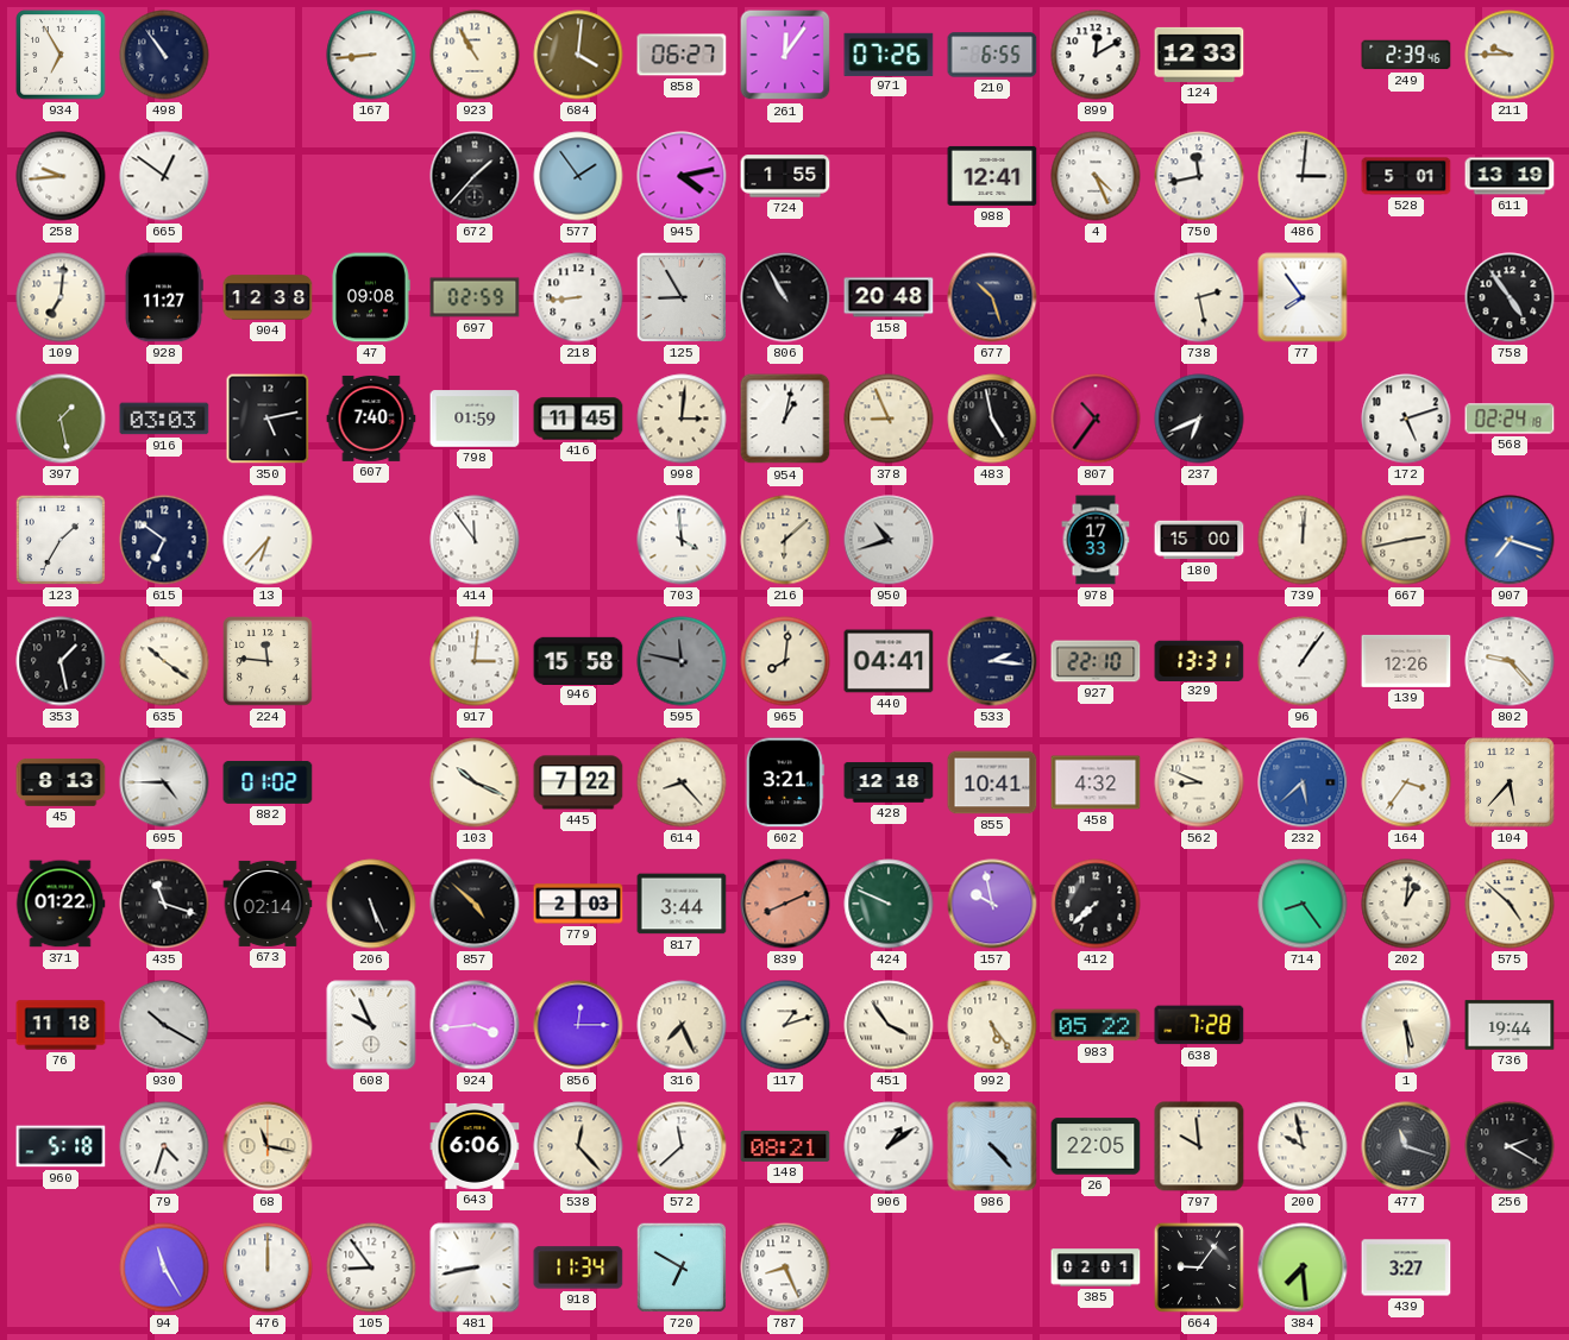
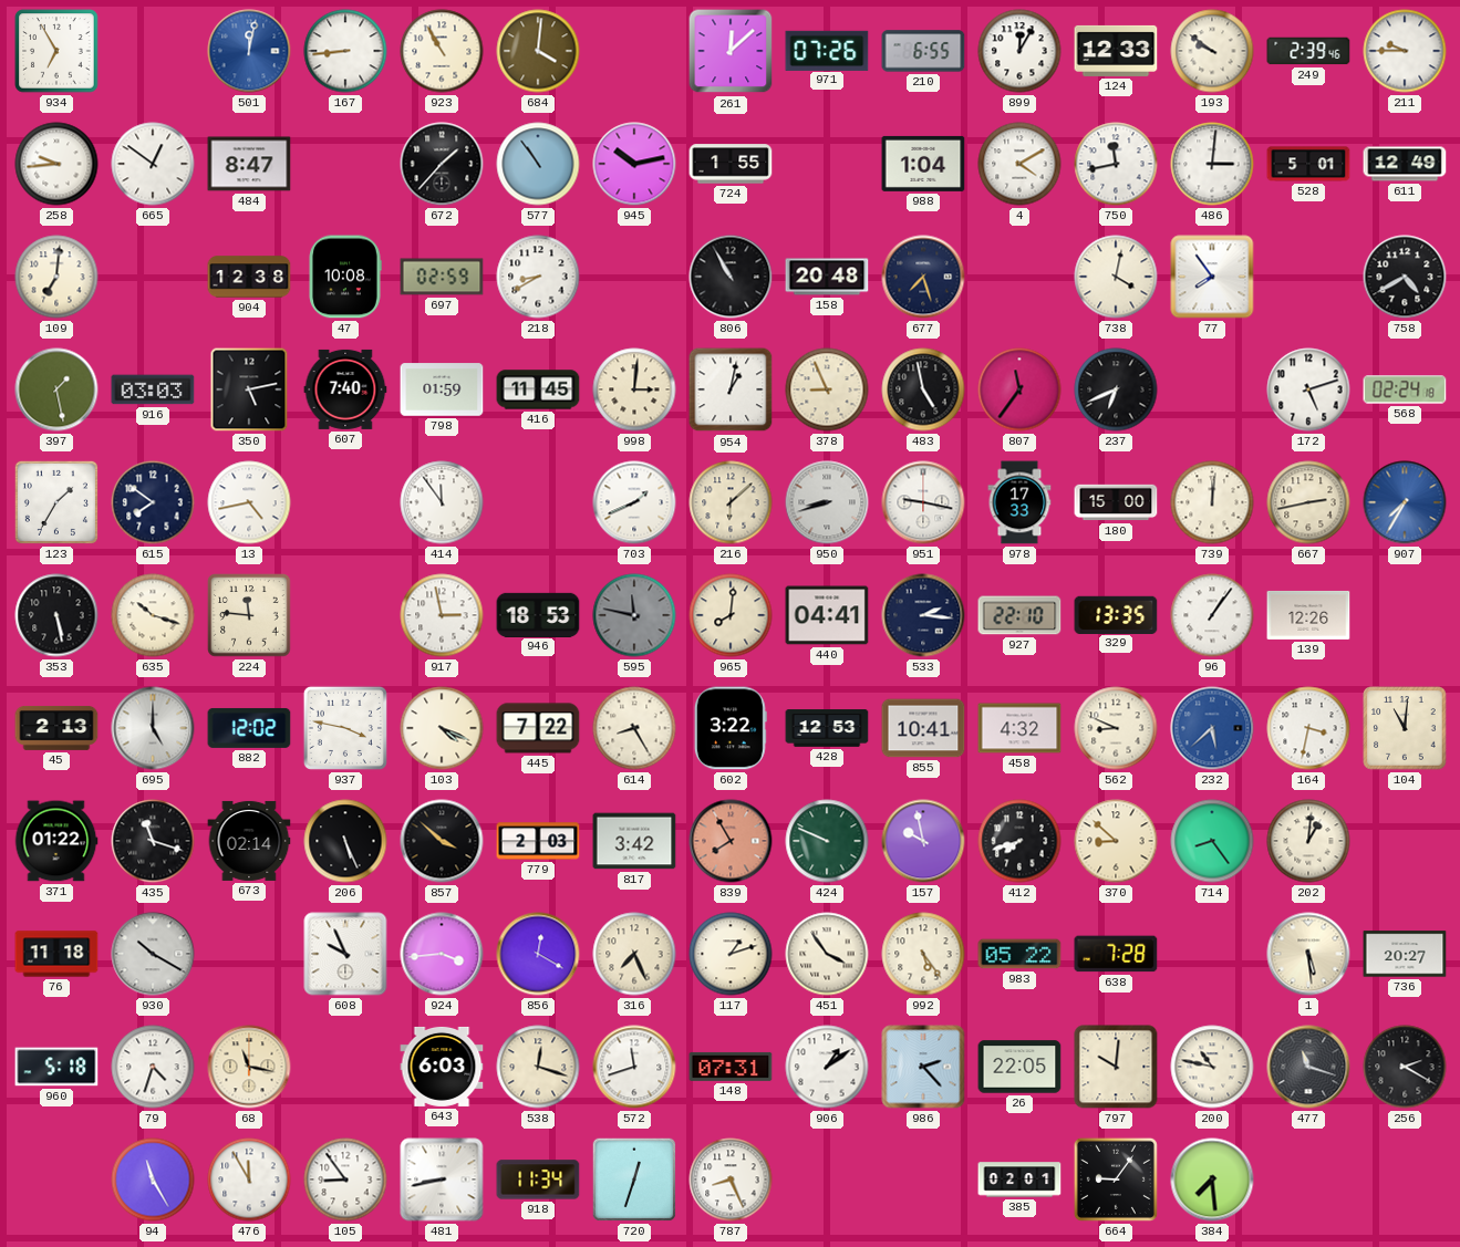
498: 10:54 -> none (164, 55)
501: none -> 12:02 (249, 51)
858: 06:27 -> none (682, 55)
261: 12:06 -> 12:08 (731, 51)
899: 12:10 -> 12:05 (1019, 51)
193: none -> 9:51 (1212, 51)
484: none -> 8:47 (249, 164)
577: 1:54 -> 10:54 (538, 164)
945: 4:13 -> 10:13 (634, 164)
988: 12:41 -> 1:04 (923, 164)
4: 4:26 -> 4:10 (1019, 164)
611: 13:19 -> 12:49 (1405, 164)
928: 11:27 -> none (164, 297)
47: 09:08 -> 10:08 (345, 277)
218: 8:44 -> 8:40 (538, 277)
125: 8:55 -> none (682, 297)
677: 10:27 -> 7:27 (923, 277)
738: 2:28 -> 4:02 (1116, 277)
758: 4:54 -> 4:40 (1405, 277)
807: 10:36 -> 11:36 (1019, 389)
615: 6:51 -> 7:51 (153, 502)
13: 6:37 -> 4:43 (249, 502)
703: 3:59 -> 1:41 (634, 502)
950: 10:42 -> 8:42 (827, 502)
951: none -> 9:17 (923, 502)
907: 7:18 -> 7:35 (1405, 502)
353: 1:28 -> 5:28 (56, 615)
635: 10:21 -> 10:18 (153, 615)
917: 3:01 -> 2:58 (442, 615)
946: 15:58 -> 18:53 (538, 614)
329: 13:31 -> 13:35 (1116, 614)
802: 9:23 -> none (1510, 661)
45: 8:13 -> 2:13 (56, 728)
695: 4:45 -> 5:00 (153, 728)
882: 01:02 -> 12:02 (249, 728)
937: none -> 3:47 (345, 728)
103: 10:19 -> 4:19 (442, 728)
614: 8:23 -> 8:25 (634, 728)
602: 3:21 -> 3:22 (731, 728)
428: 12:18 -> 12:53 (827, 728)
164: 3:36 -> 3:32 (1308, 728)
104: 5:37 -> 11:01 (1405, 728)
857: 4:52 -> 3:52 (442, 841)
817: 3:44 -> 3:42 (634, 841)
839: 8:11 -> 7:55 (731, 841)
412: 7:38 -> 7:42 (1019, 841)
370: none -> 8:52 (1116, 841)
575: 4:52 -> none (1510, 904)
856: 12:15 -> 12:20 (538, 954)
736: 19:44 -> 20:27 (1405, 954)
643: 6:06 -> 6:03 (442, 1067)
538: 12:23 -> 12:18 (538, 1067)
572: 11:38 -> 11:42 (634, 1067)
148: 08:21 -> 07:31 (731, 1067)
986: 4:23 -> 2:23 (923, 1067)
797: 9:59 -> 10:01 (1116, 1067)
200: 9:58 -> 10:47 (1212, 1067)
476: 12:00 -> 11:55 (249, 1180)
720: 6:50 -> 12:33 (634, 1180)
439: 3:27 -> none (1406, 1267)
